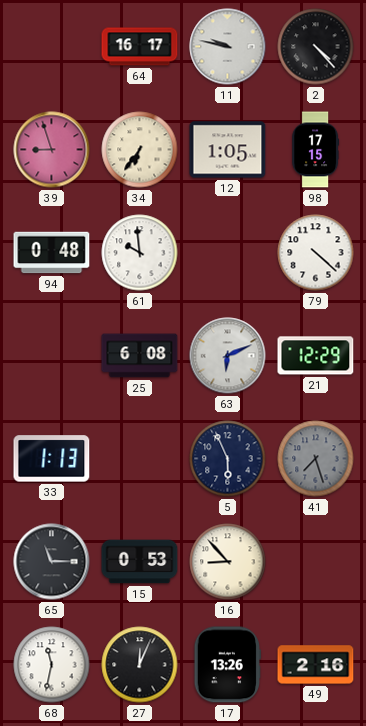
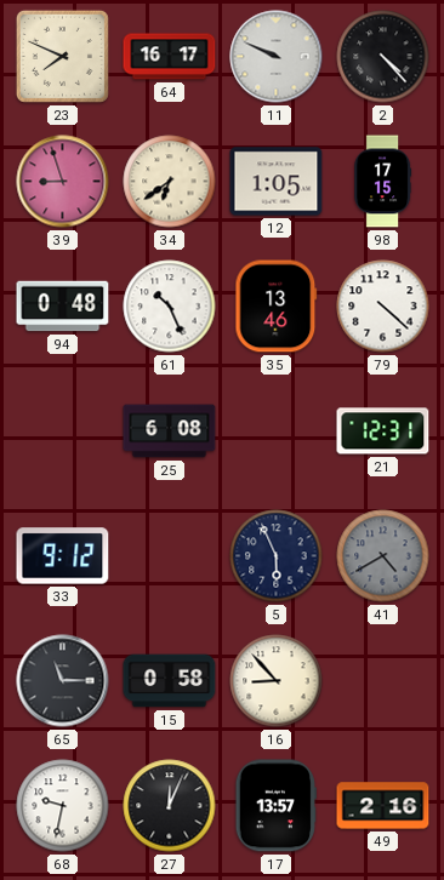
23: none -> 7:49 (62, 56)
11: 9:47 -> 9:49 (277, 57)
34: 6:36 -> 6:39 (170, 182)
61: 9:59 -> 10:26 (170, 307)
35: none -> 13:46 (277, 307)
63: 6:11 -> none (228, 356)
21: 12:29 -> 12:31 (383, 432)
33: 1:13 -> 9:12 (63, 556)
41: 7:27 -> 4:40 (383, 556)
15: 0:53 -> 0:58 (170, 681)
68: 11:32 -> 9:32 (63, 806)
17: 13:26 -> 13:57 (275, 806)
